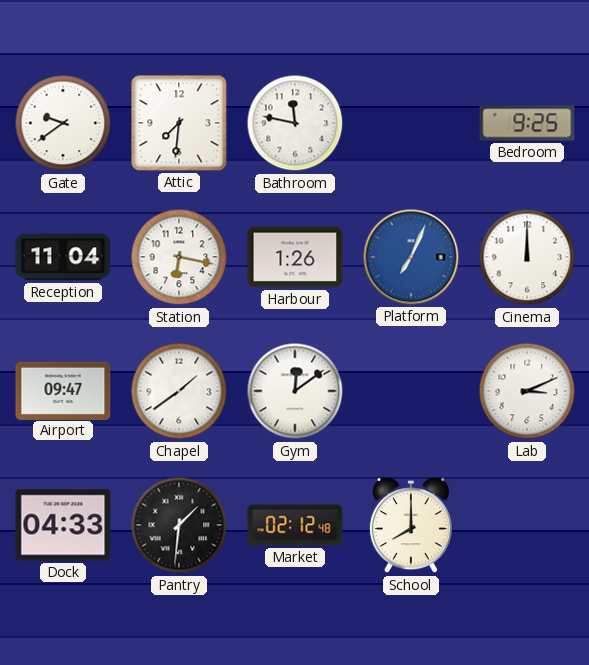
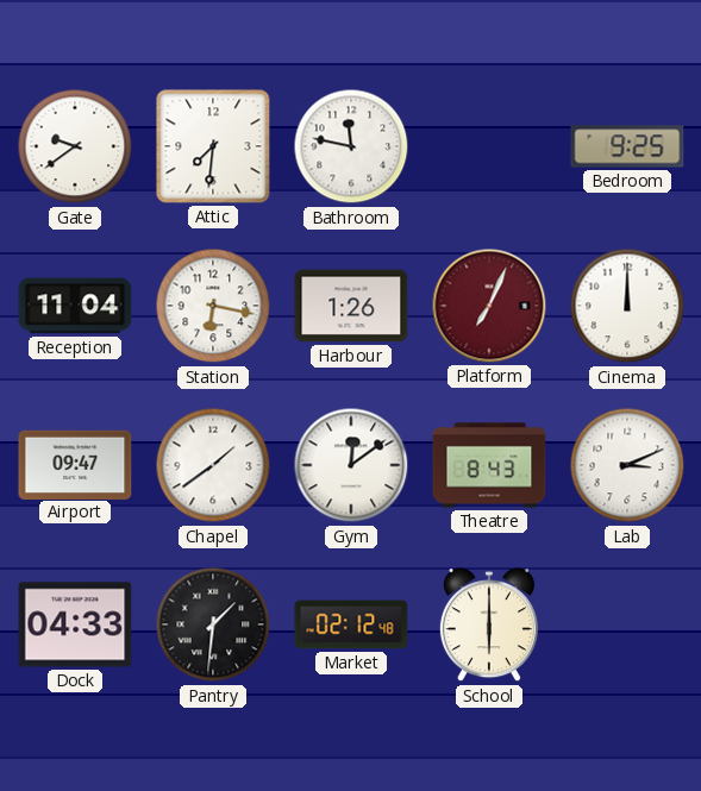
Platform dial: blue -> burgundy (489, 306)
Theatre: none -> 8:43 (489, 465)
School: 8:00 -> 6:00 (489, 626)
